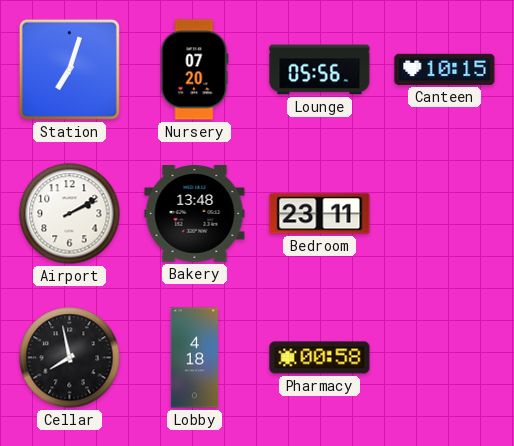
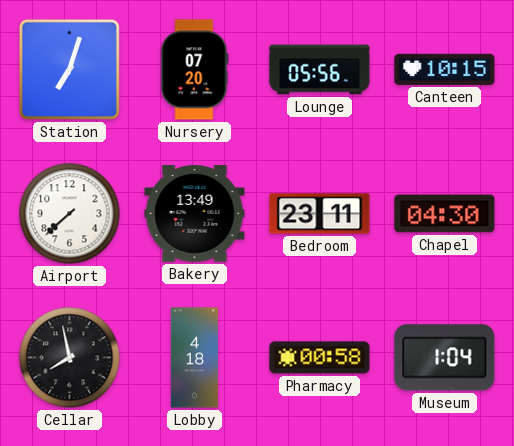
Airport: 2:10 -> 7:38 (70, 214)
Bakery: 13:48 -> 13:49 (195, 214)
Chapel: none -> 04:30 (445, 214)
Museum: none -> 1:04 (445, 358)
